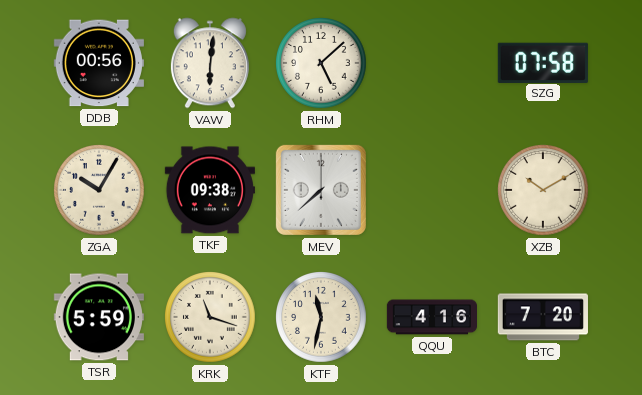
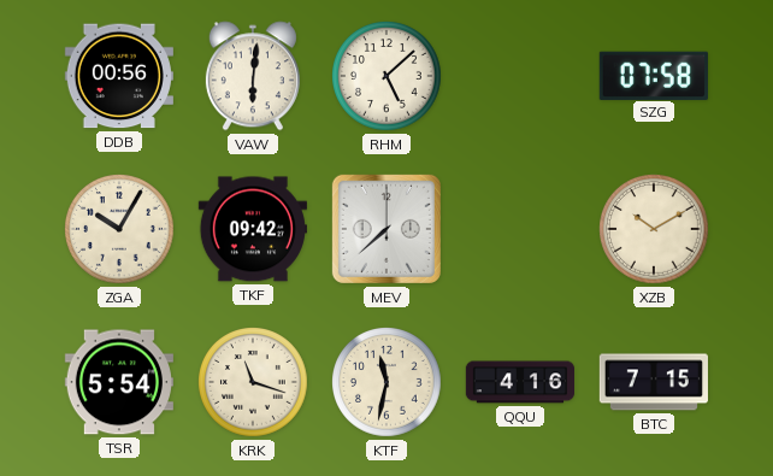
TKF: 09:38 -> 09:42 (253, 229)
TSR: 5:59 -> 5:54 (119, 382)
BTC: 7:20 -> 7:15 (654, 382)
